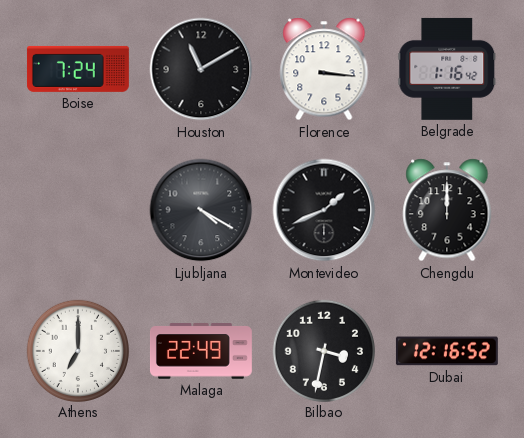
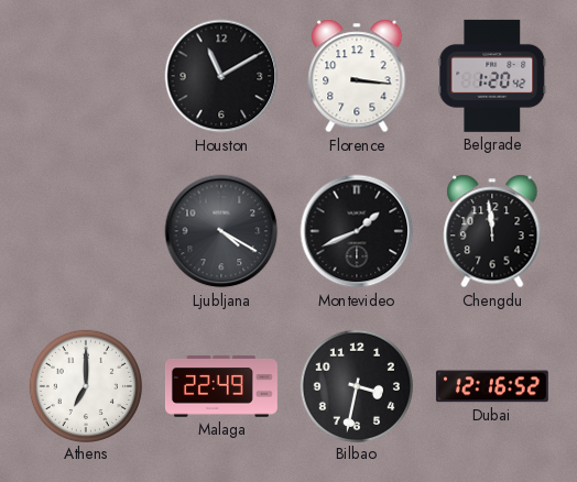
Boise: 7:24 -> none (78, 69)
Belgrade: 1:16 -> 1:20 (492, 76)
Chengdu: 12:00 -> 11:59 (492, 231)
